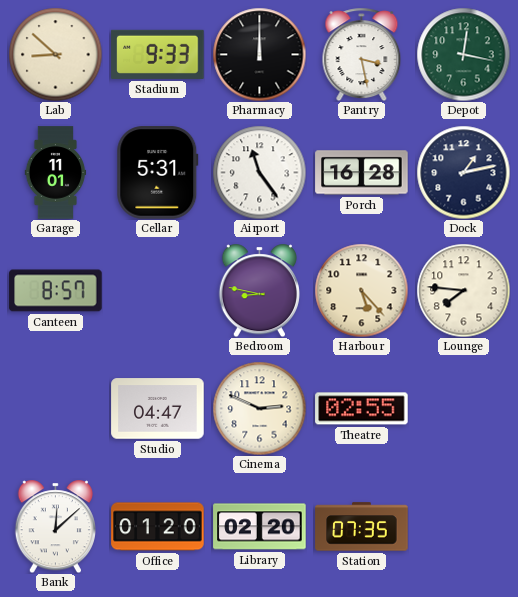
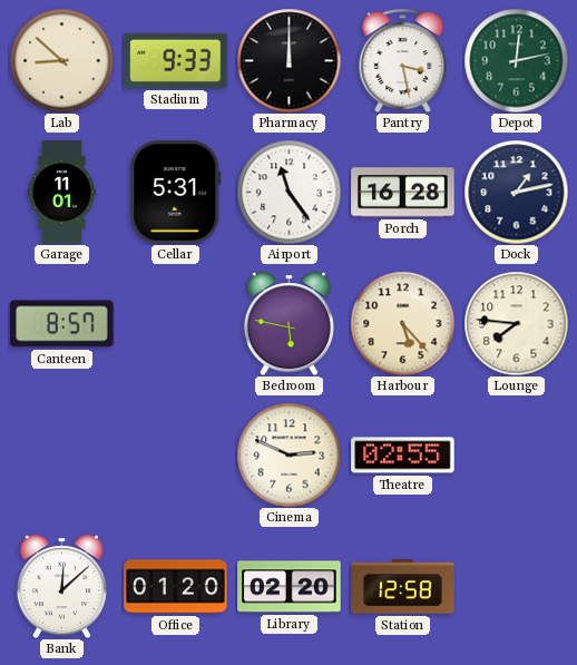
Depot: 12:17 -> 12:13 (516, 60)
Bedroom: 8:47 -> 5:47 (288, 323)
Studio: 04:47 -> none (158, 409)
Station: 07:35 -> 12:58 (403, 587)
